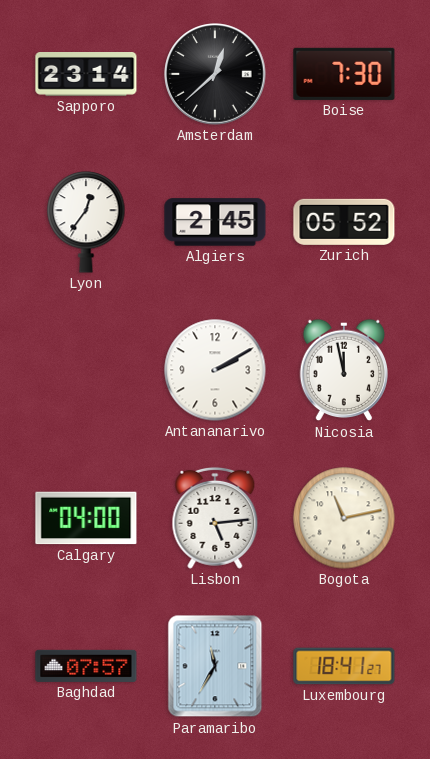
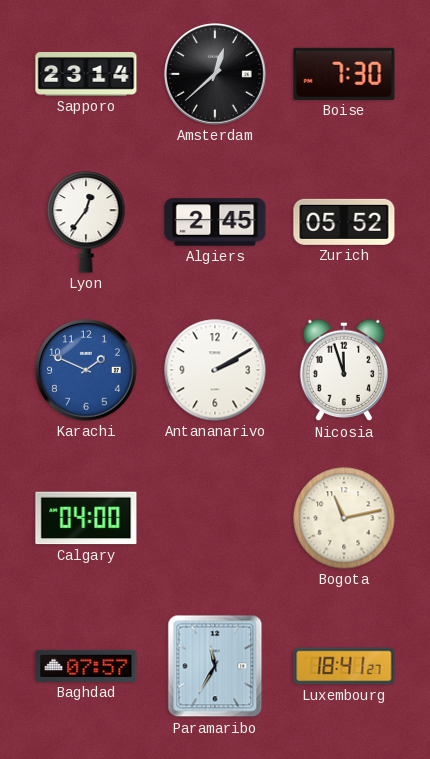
Karachi: none -> 1:49 (86, 370)
Nicosia: 11:58 -> 11:57 (343, 370)
Lisbon: 5:14 -> none (215, 518)
